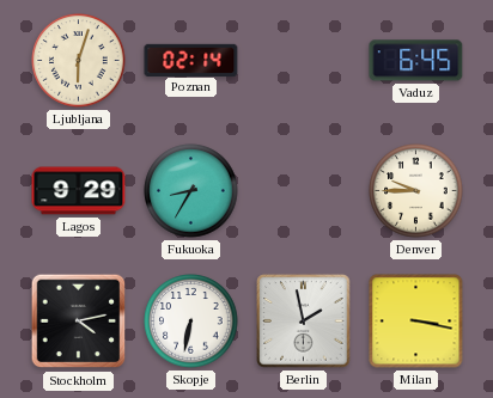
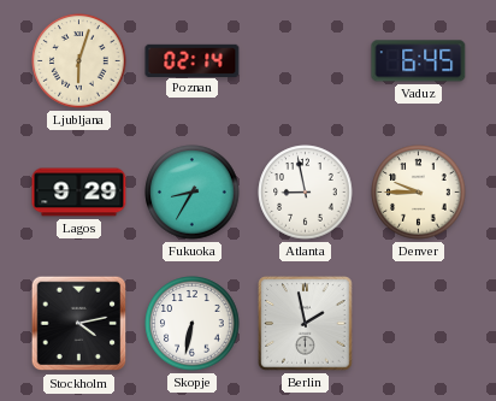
Atlanta: none -> 8:58 (306, 193)
Milan: 3:17 -> none (416, 322)
